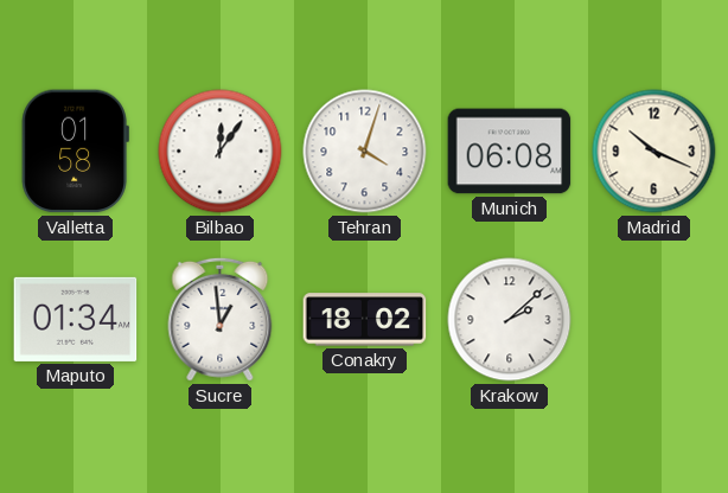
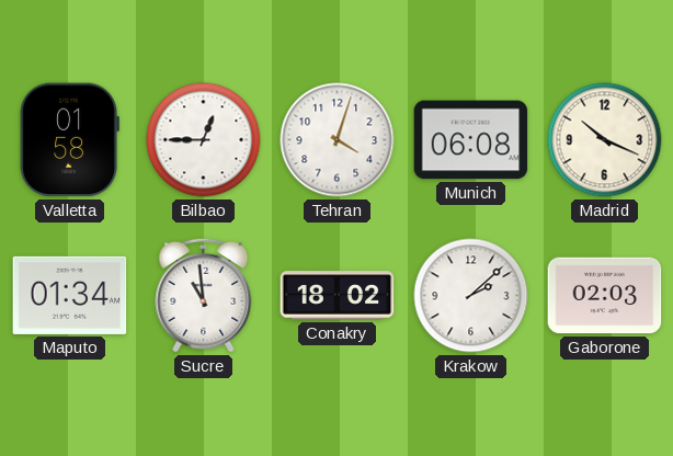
Bilbao: 12:06 -> 12:45 (204, 140)
Sucre: 12:59 -> 10:59 (204, 295)
Gaborone: none -> 02:03 (605, 296)
